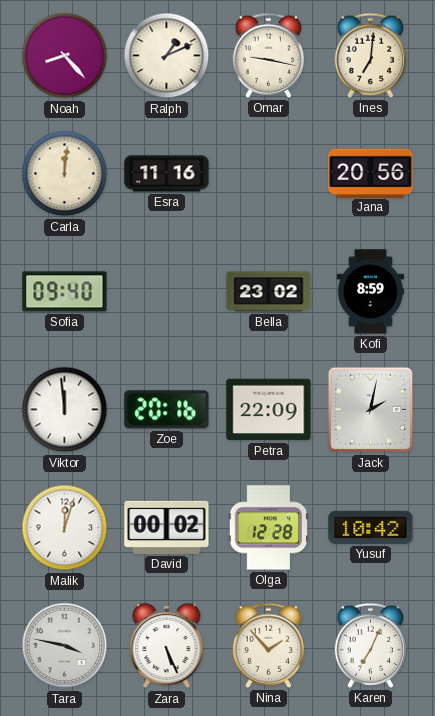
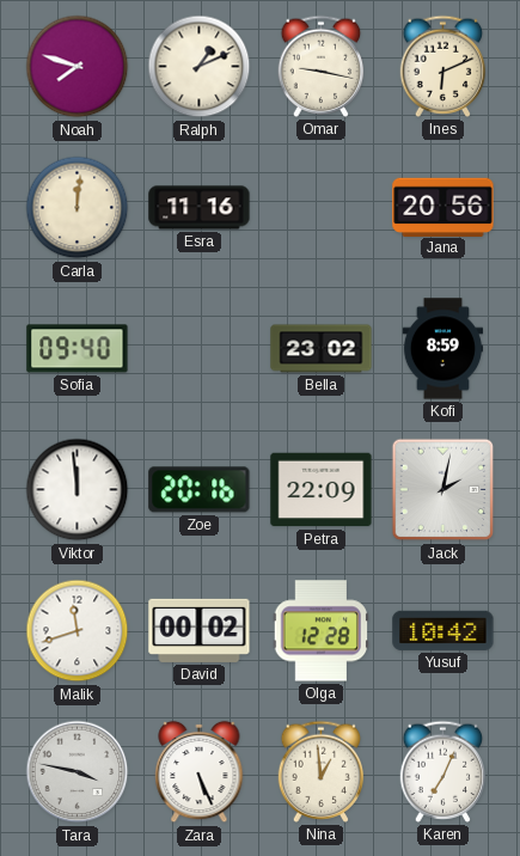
Noah: 8:23 -> 7:48 (78, 67)
Ines: 7:01 -> 6:11 (443, 66)
Malik: 12:03 -> 11:42 (78, 631)
Nina: 1:53 -> 12:59 (322, 771)
